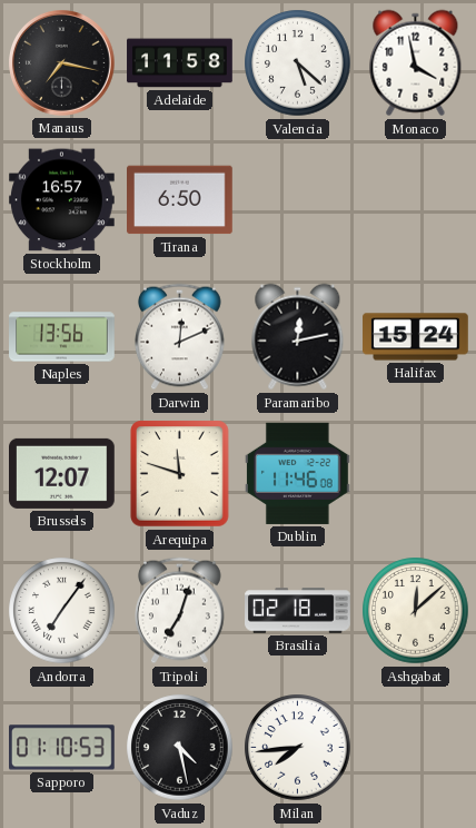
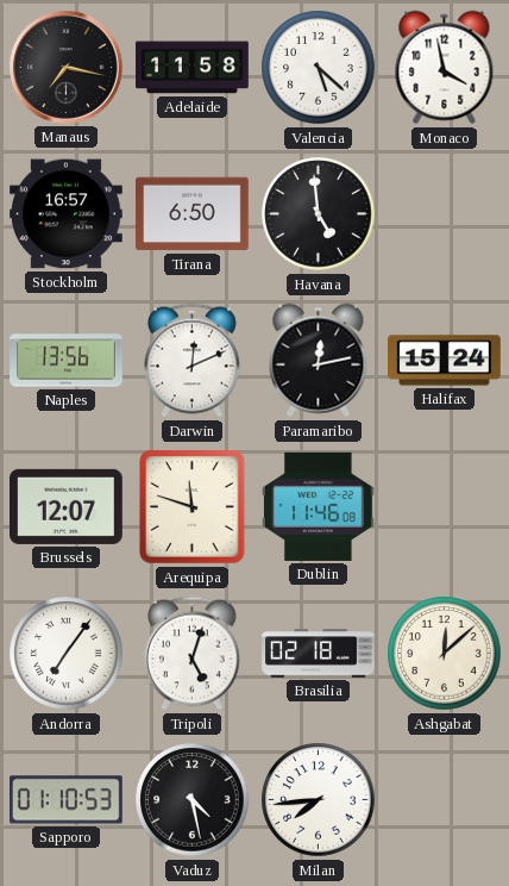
Havana: none -> 4:59 (319, 214)
Tripoli: 7:03 -> 5:03 (191, 654)
